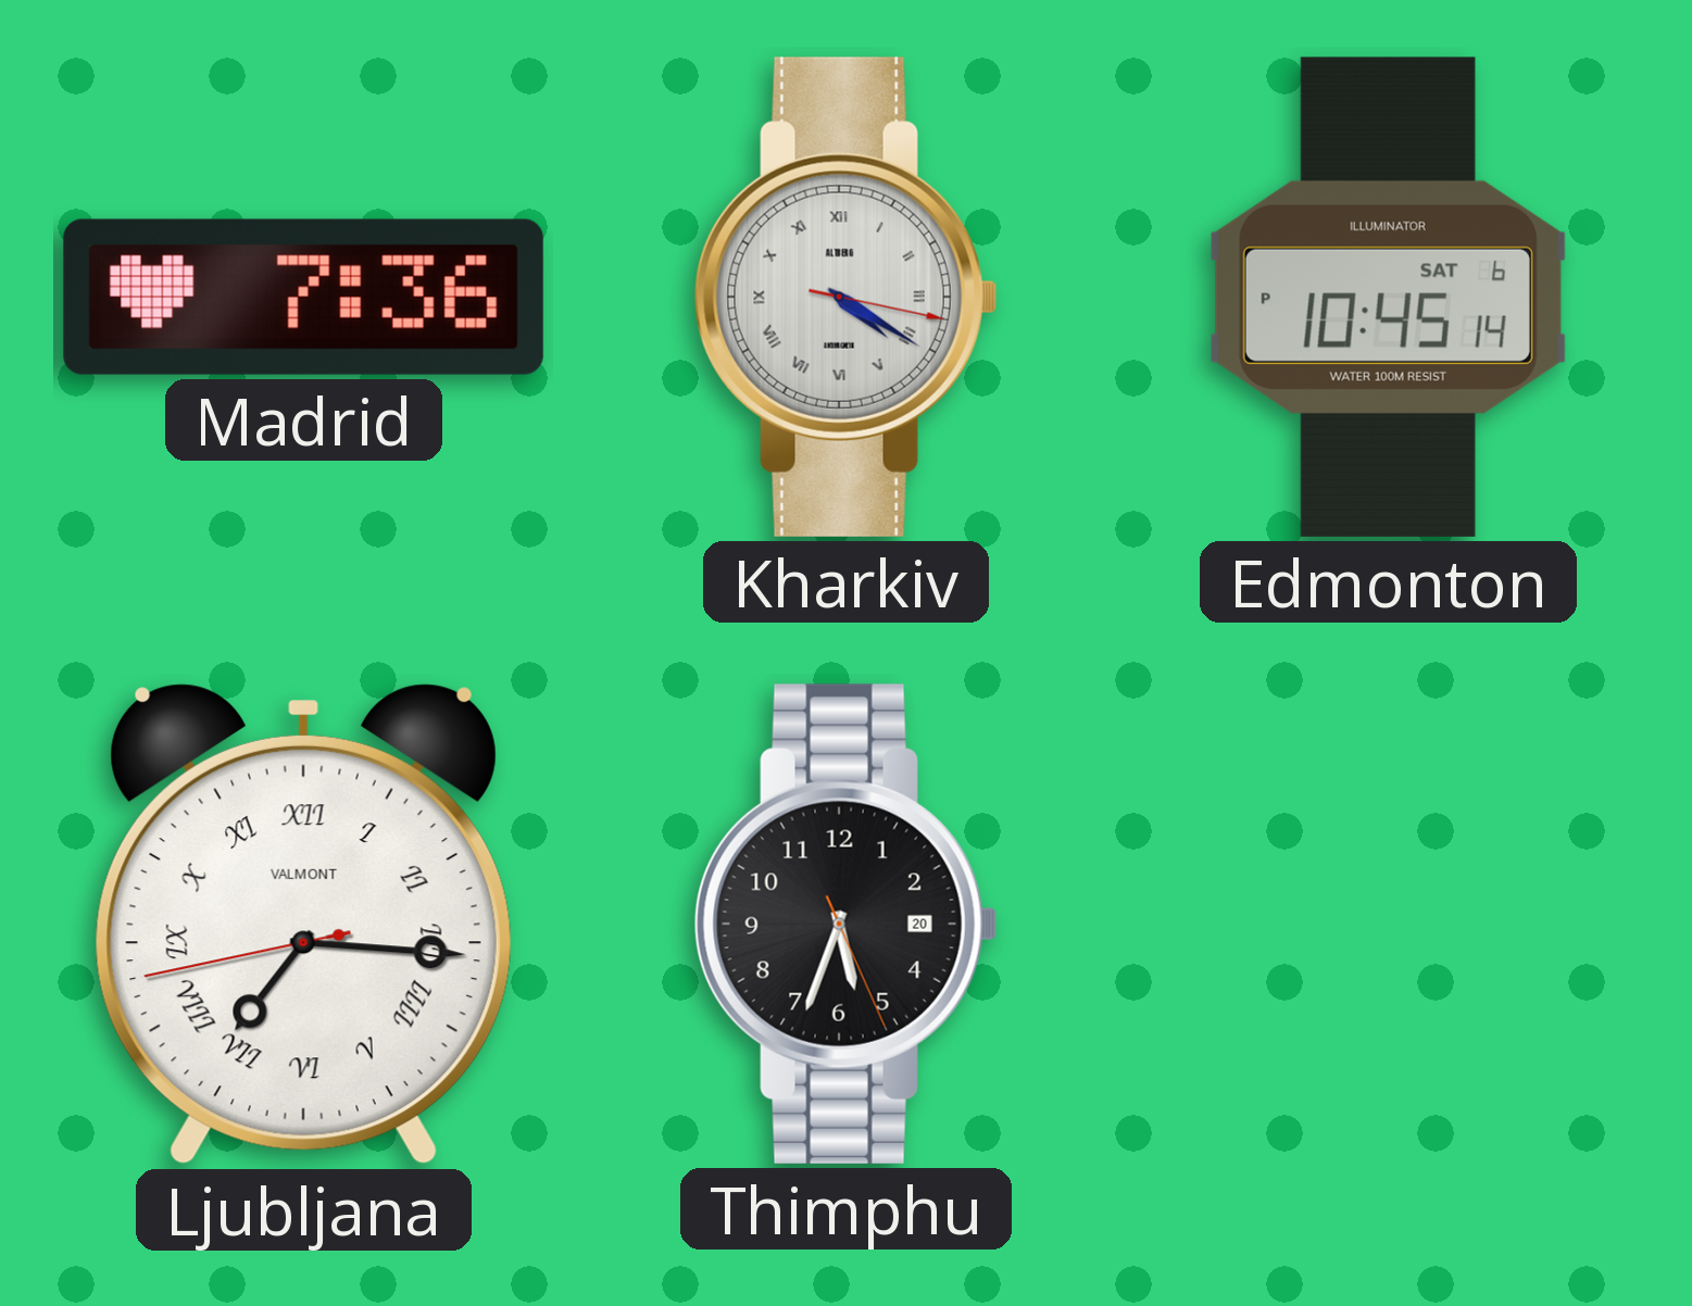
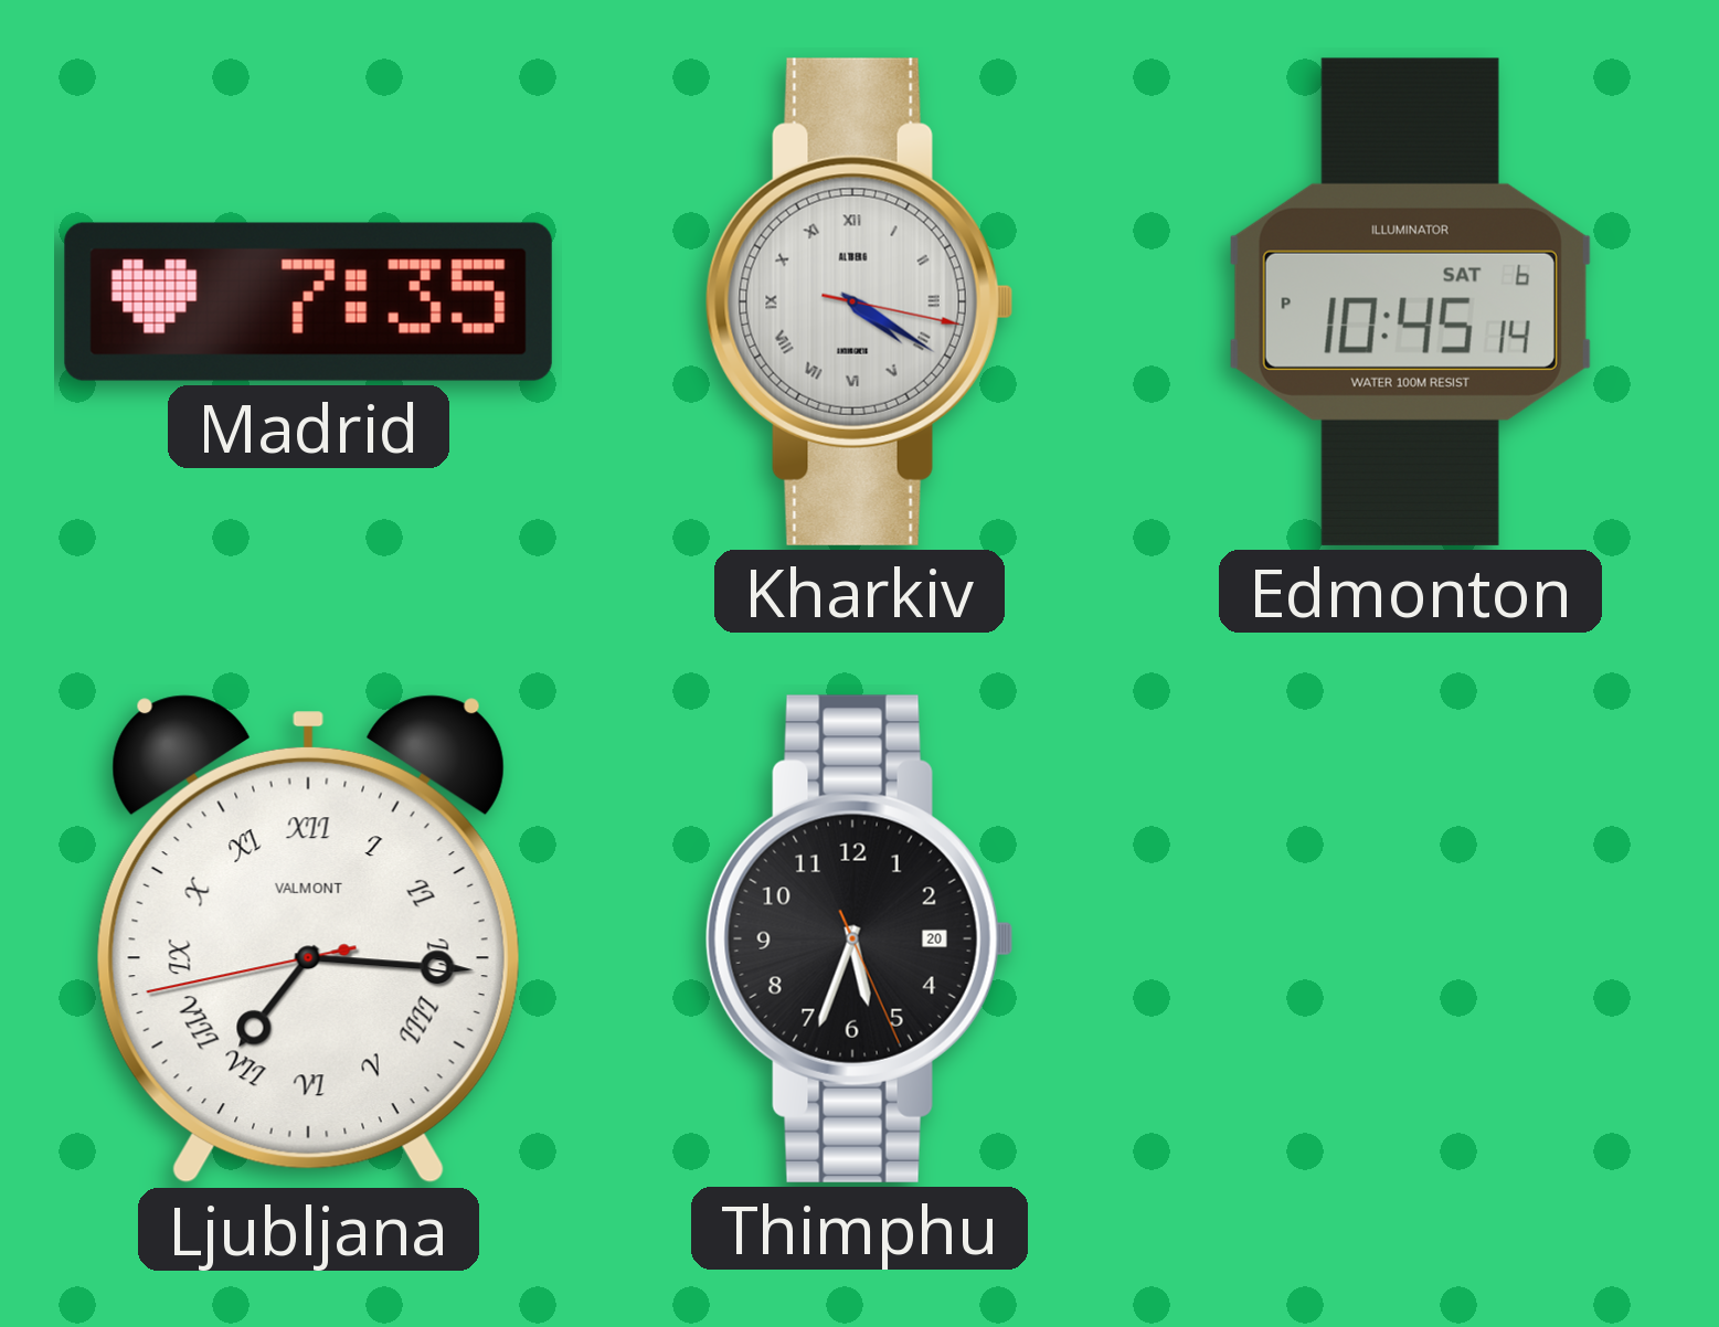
Madrid: 7:36 -> 7:35 (308, 301)
